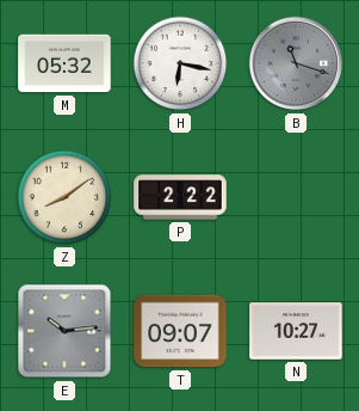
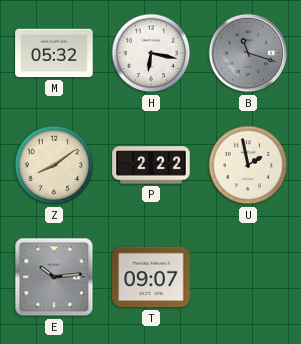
U: none -> 1:58 (248, 165)
N: 10:27 -> none (296, 331)
